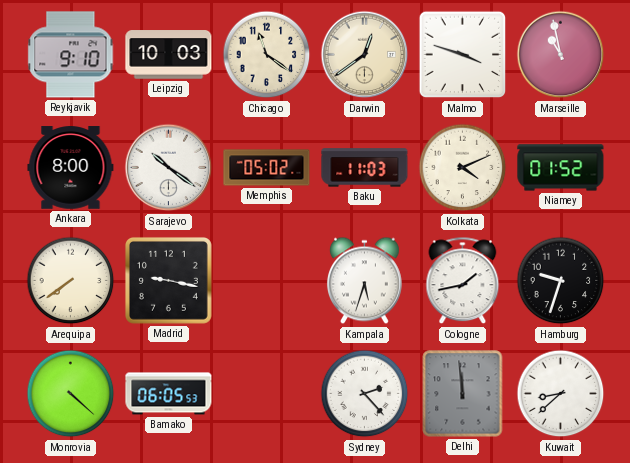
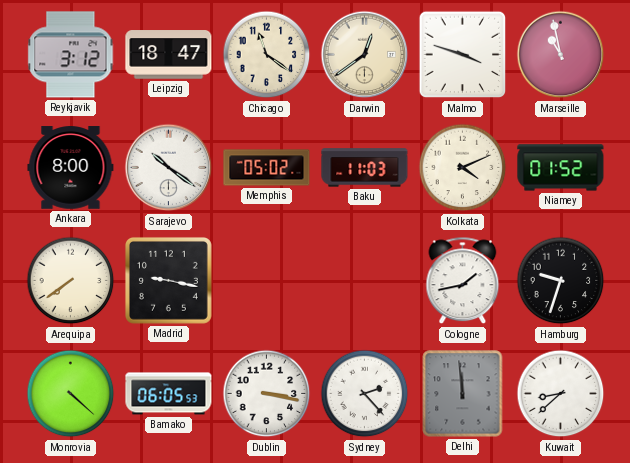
Reykjavik: 9:10 -> 3:12 (71, 55)
Leipzig: 10:03 -> 18:47 (169, 55)
Kampala: 5:33 -> none (364, 281)
Dublin: none -> 3:17 (267, 394)
